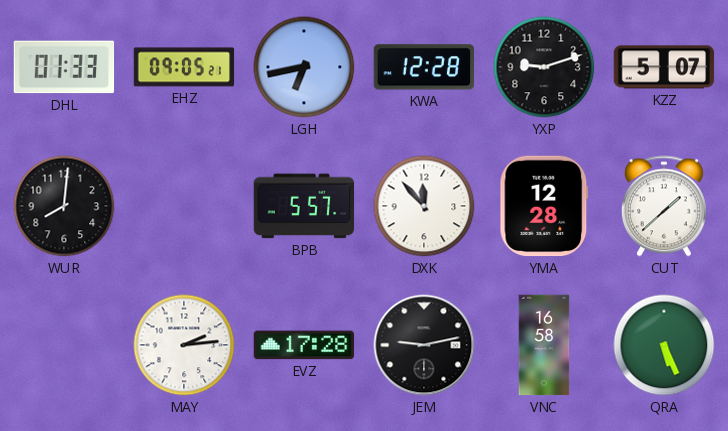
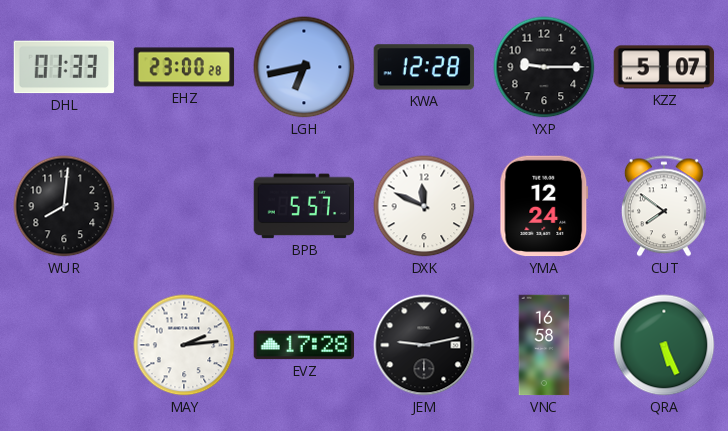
EHZ: 09:05 -> 23:00 (184, 67)
YXP: 9:12 -> 9:15 (544, 67)
DXK: 11:53 -> 11:49 (424, 206)
YMA: 12:28 -> 12:24 (544, 206)
CUT: 1:38 -> 7:51 (664, 206)
